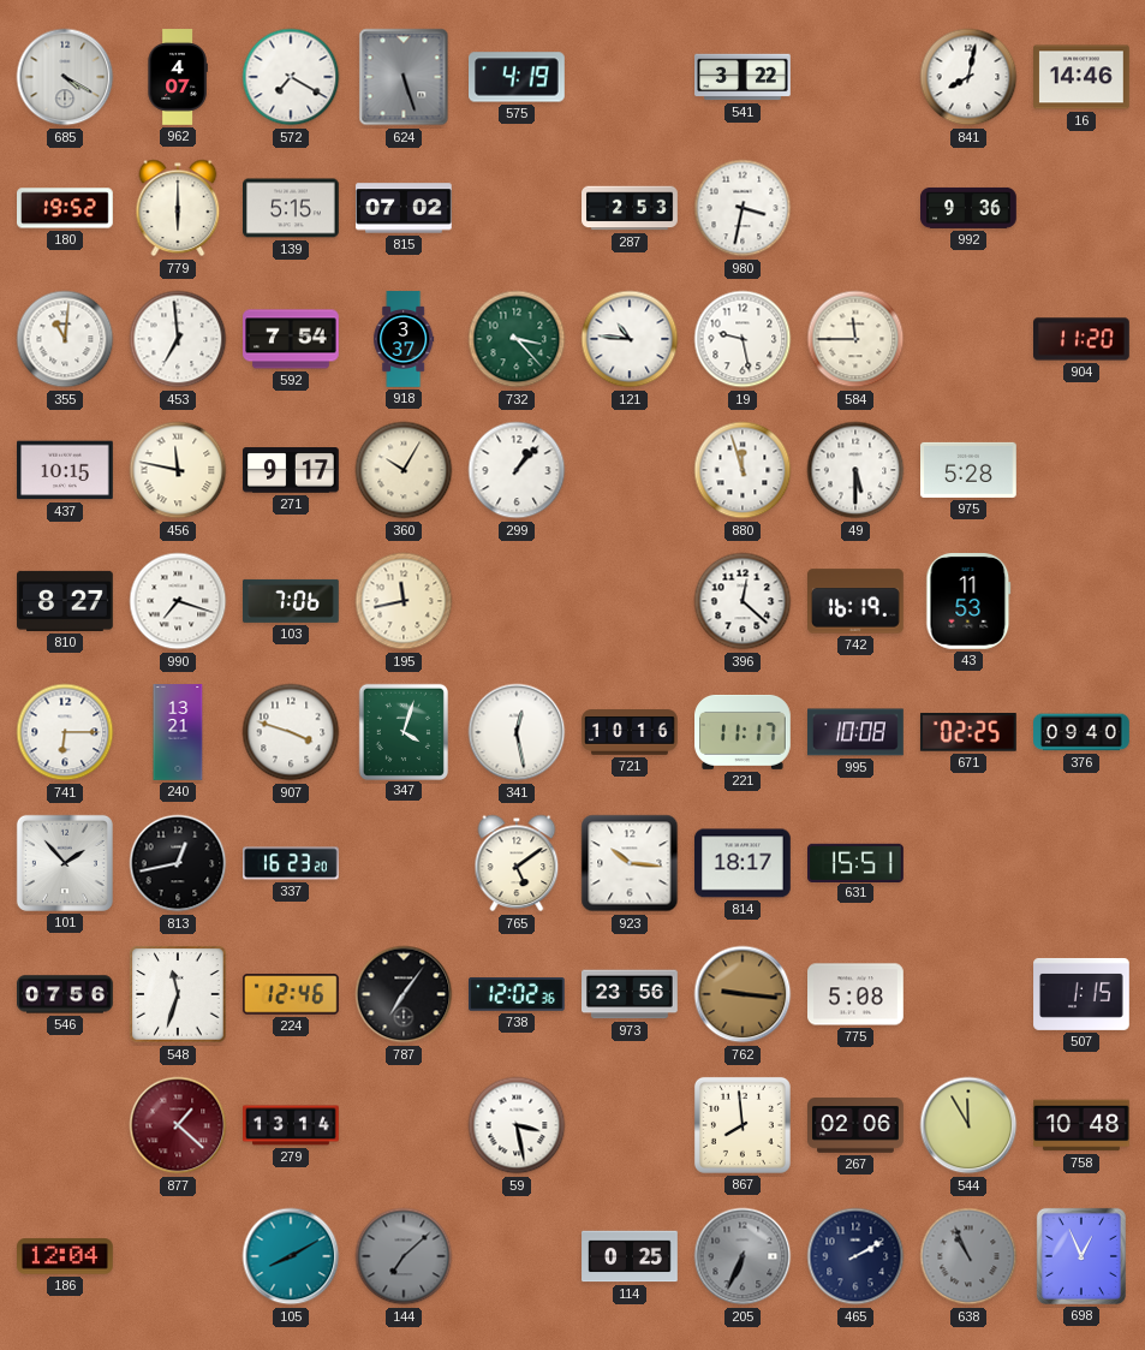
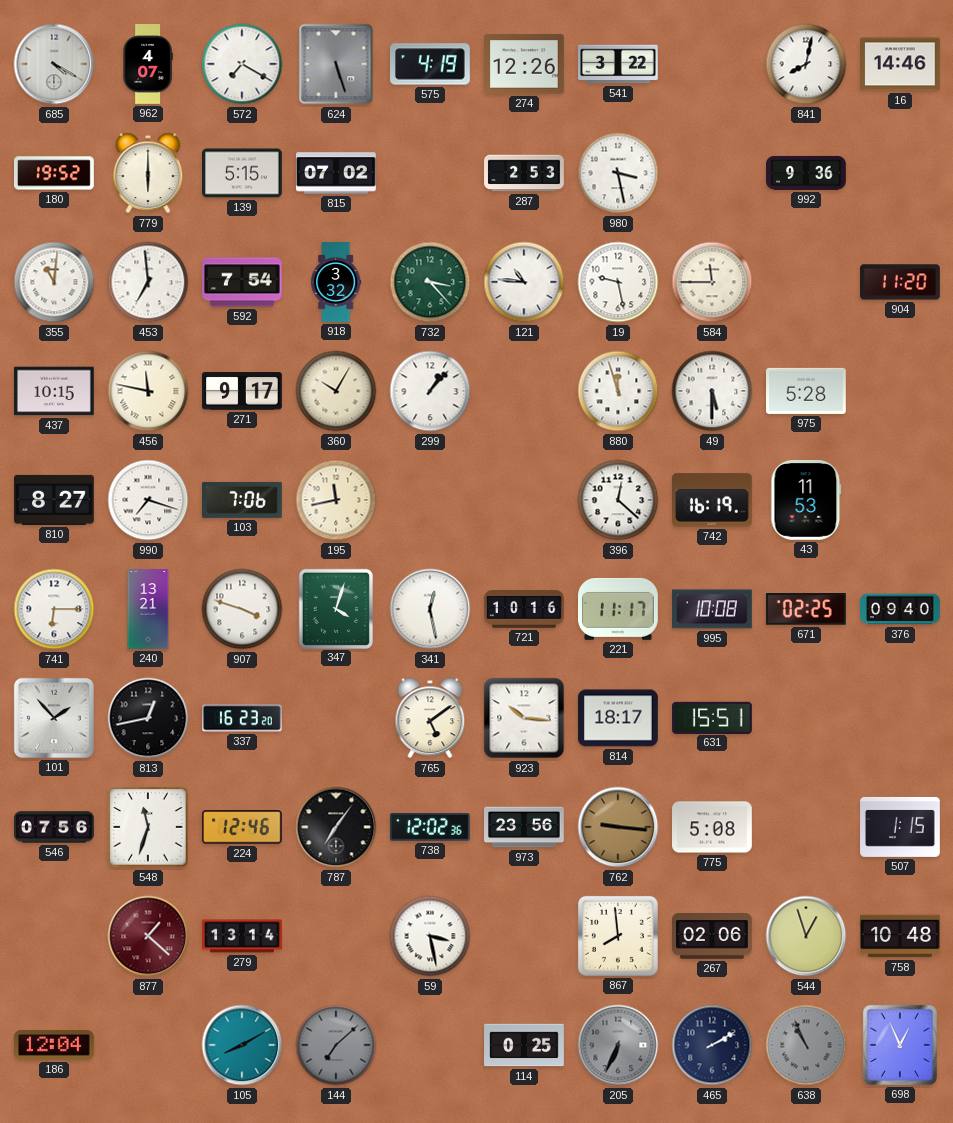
274: none -> 12:26 (525, 64)
980: 3:32 -> 3:28 (618, 173)
918: 3:37 -> 3:32 (336, 282)
544: 11:55 -> 12:57 (806, 936)
